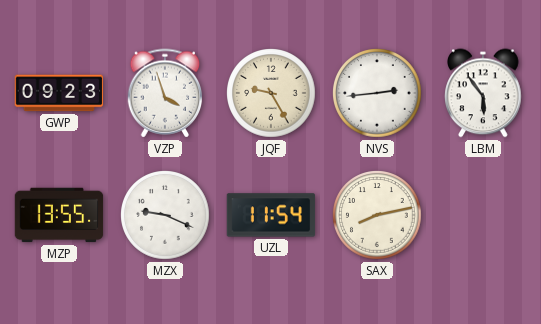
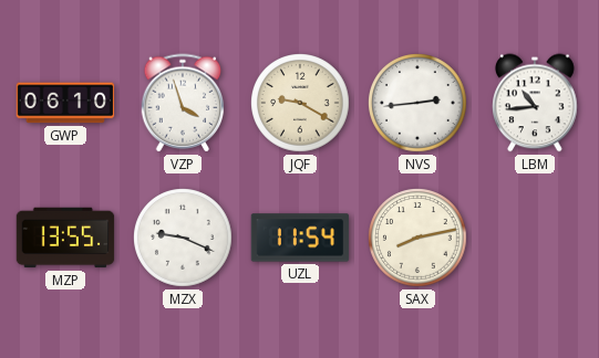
GWP: 09:23 -> 06:10 (65, 103)
JQF: 9:25 -> 9:20 (300, 103)
LBM: 5:54 -> 10:44 (535, 103)
